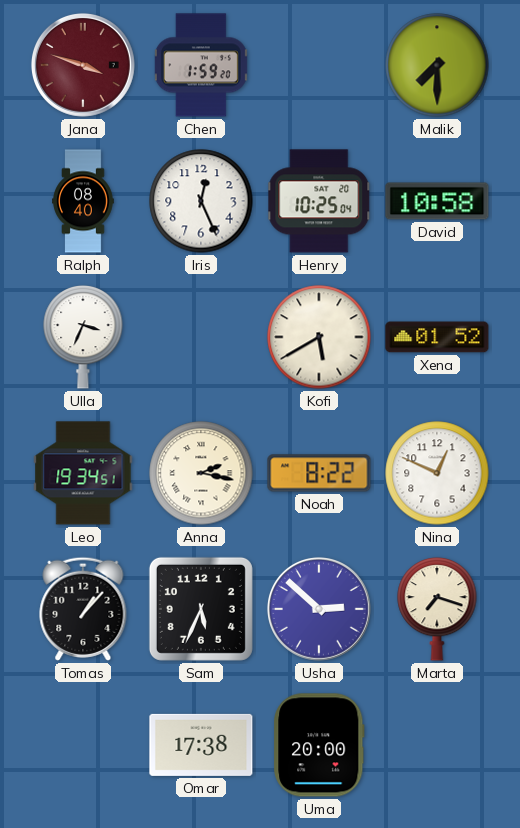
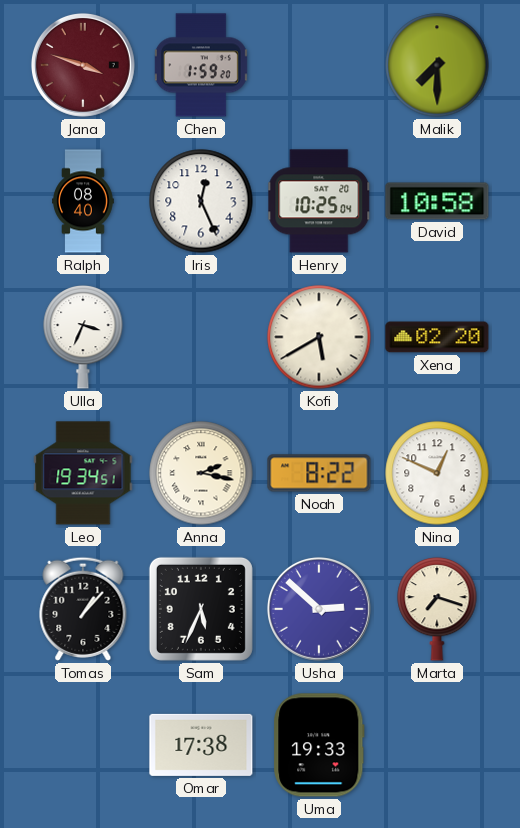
Xena: 01:52 -> 02:20 (437, 337)
Uma: 20:00 -> 19:33 (319, 745)
